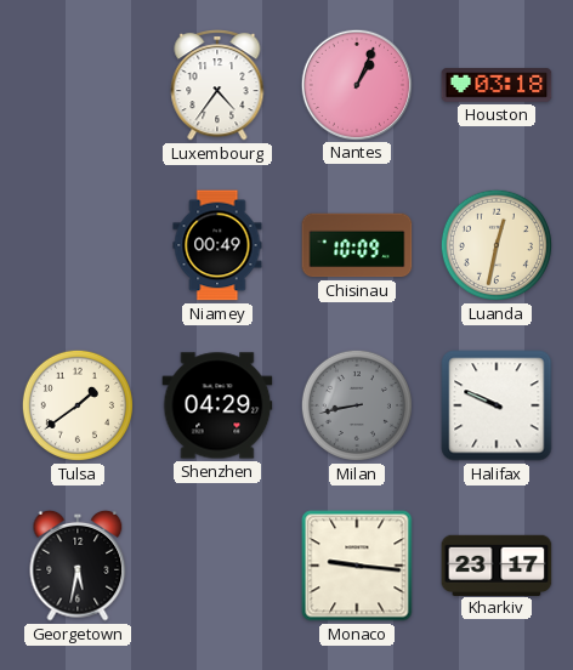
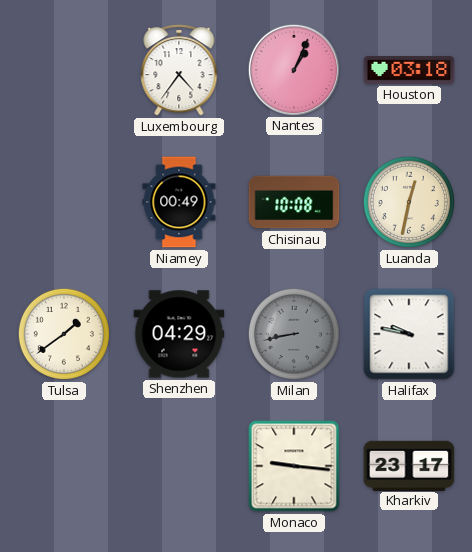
Chisinau: 10:09 -> 10:08 (294, 202)
Halifax: 9:49 -> 9:47 (409, 334)
Georgetown: 5:32 -> none (78, 566)
